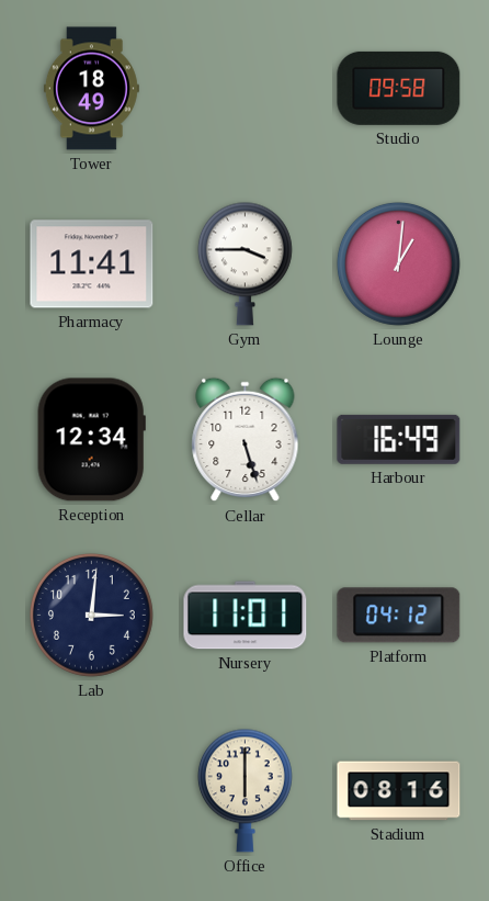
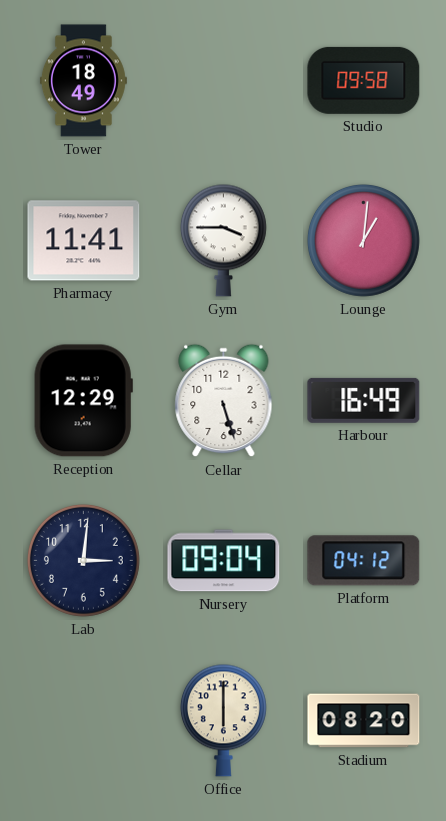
Reception: 12:34 -> 12:29 (83, 401)
Nursery: 11:01 -> 09:04 (224, 561)
Stadium: 08:16 -> 08:20 (364, 721)
